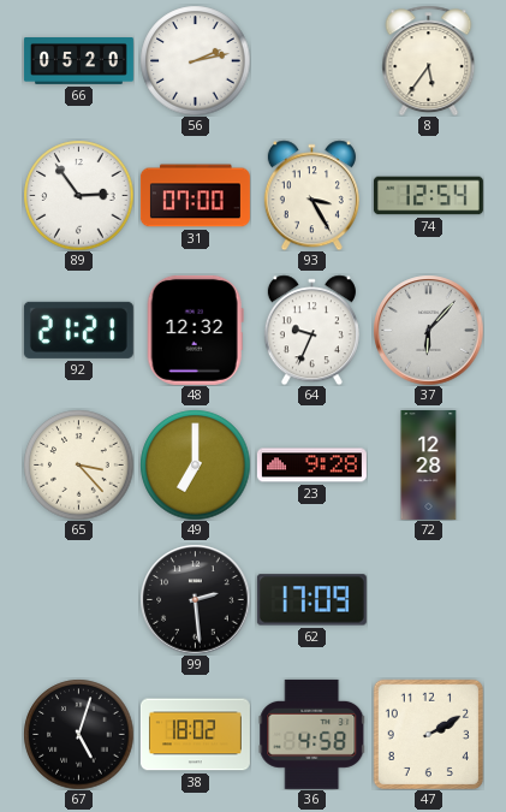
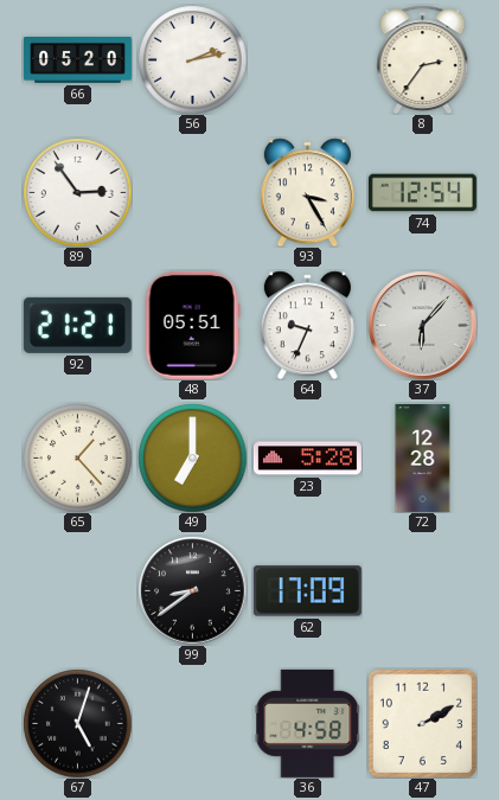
8: 5:36 -> 2:36 (423, 59)
31: 07:00 -> none (195, 196)
48: 12:32 -> 05:51 (192, 325)
65: 3:23 -> 1:23 (77, 457)
23: 9:28 -> 5:28 (307, 459)
99: 2:29 -> 8:39 (192, 590)
38: 18:02 -> none (195, 735)
